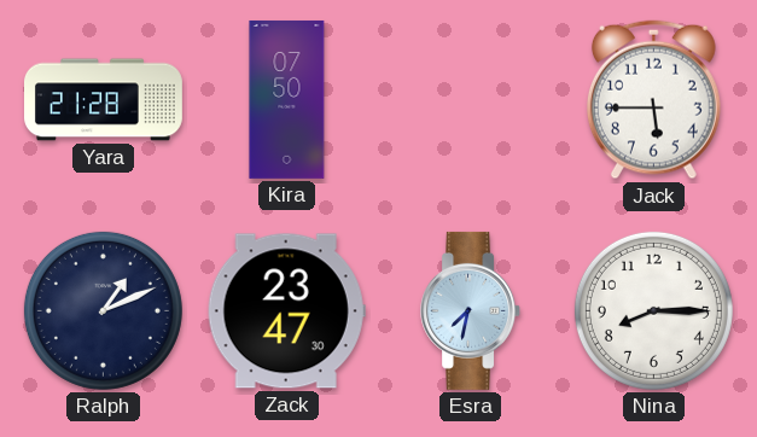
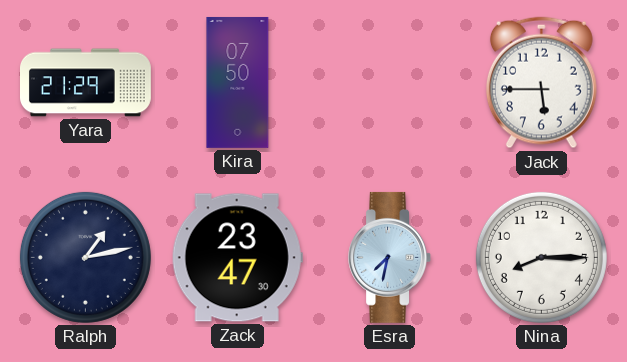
Yara: 21:28 -> 21:29 (86, 83)
Ralph: 1:11 -> 1:13 (85, 257)
